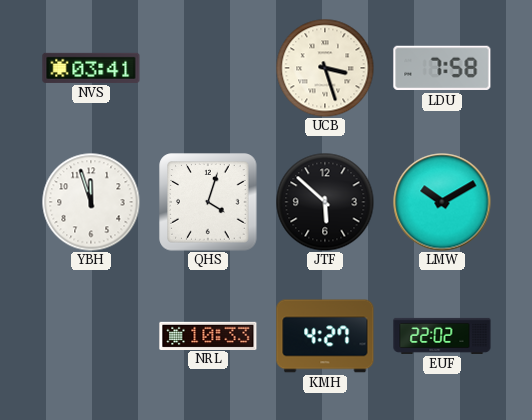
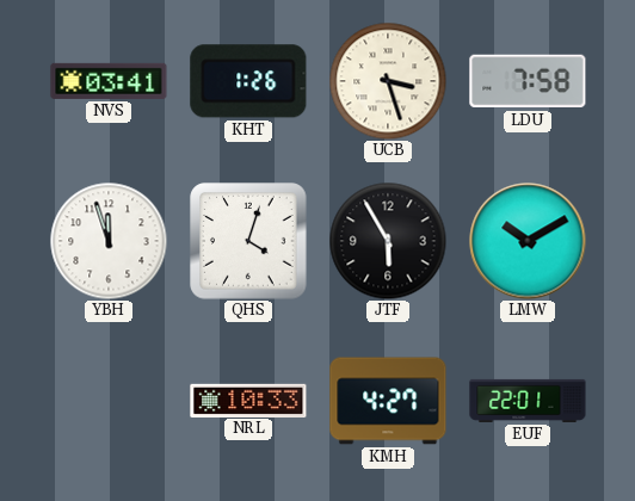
KHT: none -> 1:26 (248, 81)
JTF: 5:52 -> 5:55 (388, 241)
EUF: 22:02 -> 22:01 (528, 401)
